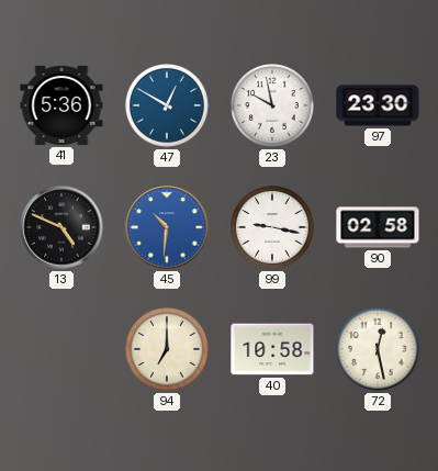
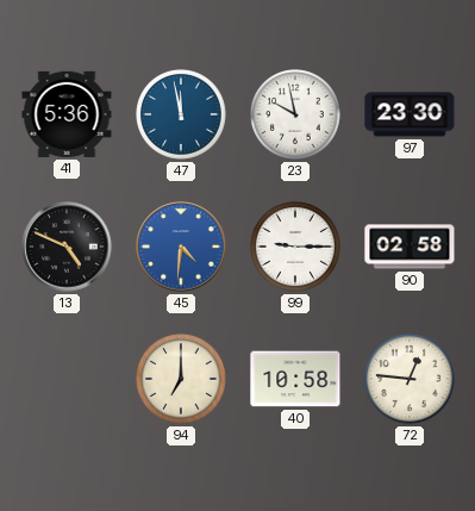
47: 12:50 -> 11:58 (182, 116)
45: 10:31 -> 4:31 (181, 247)
99: 9:17 -> 9:15 (296, 248)
72: 12:28 -> 12:46 (411, 380)
